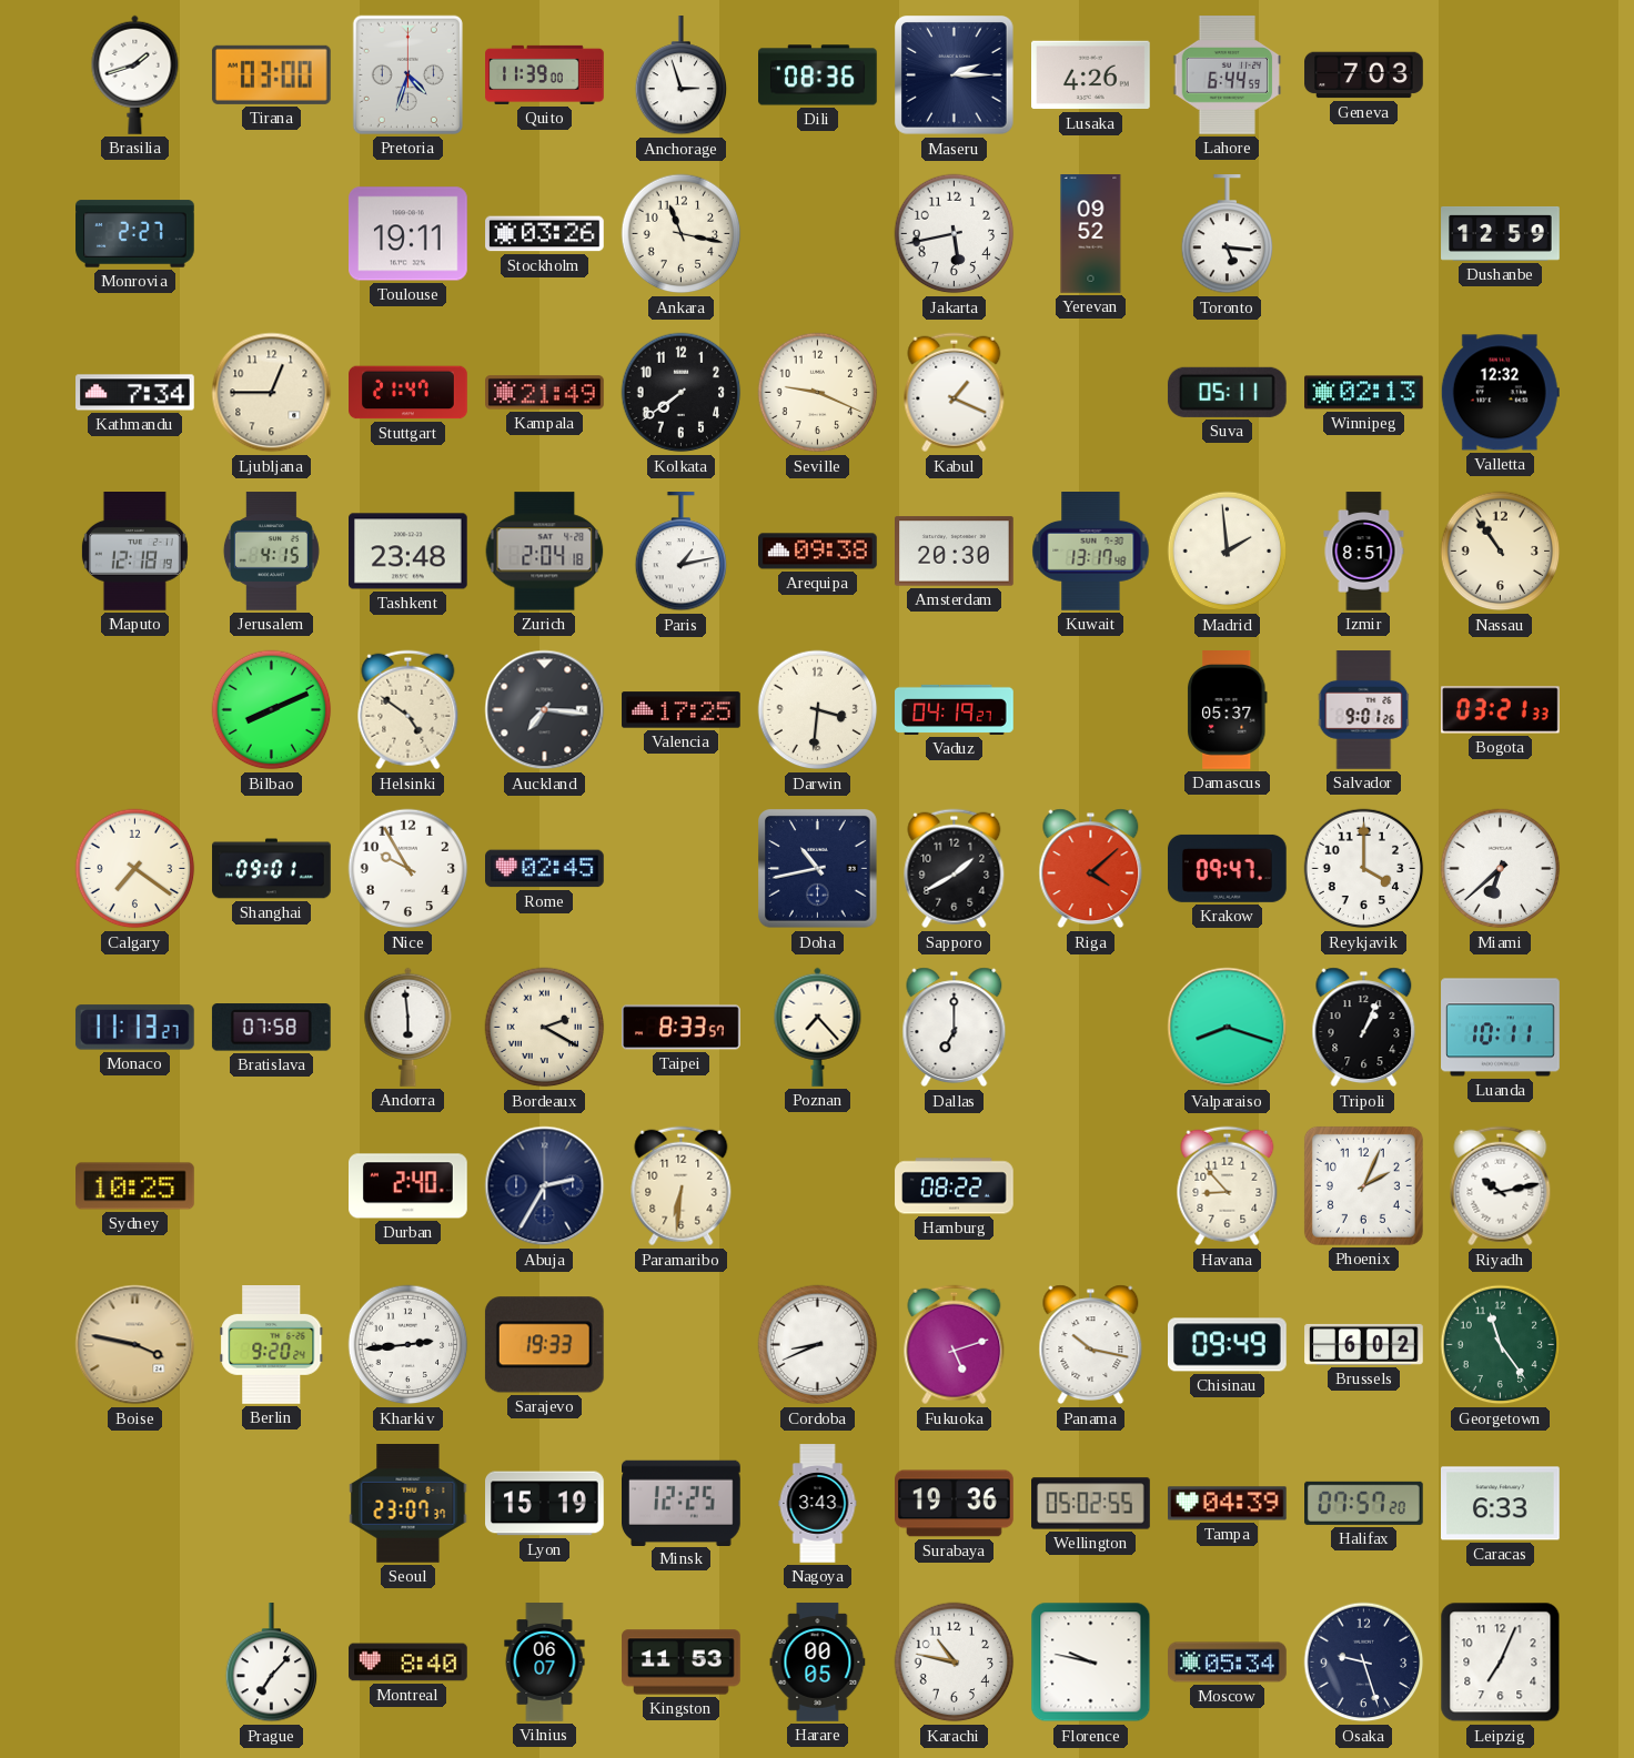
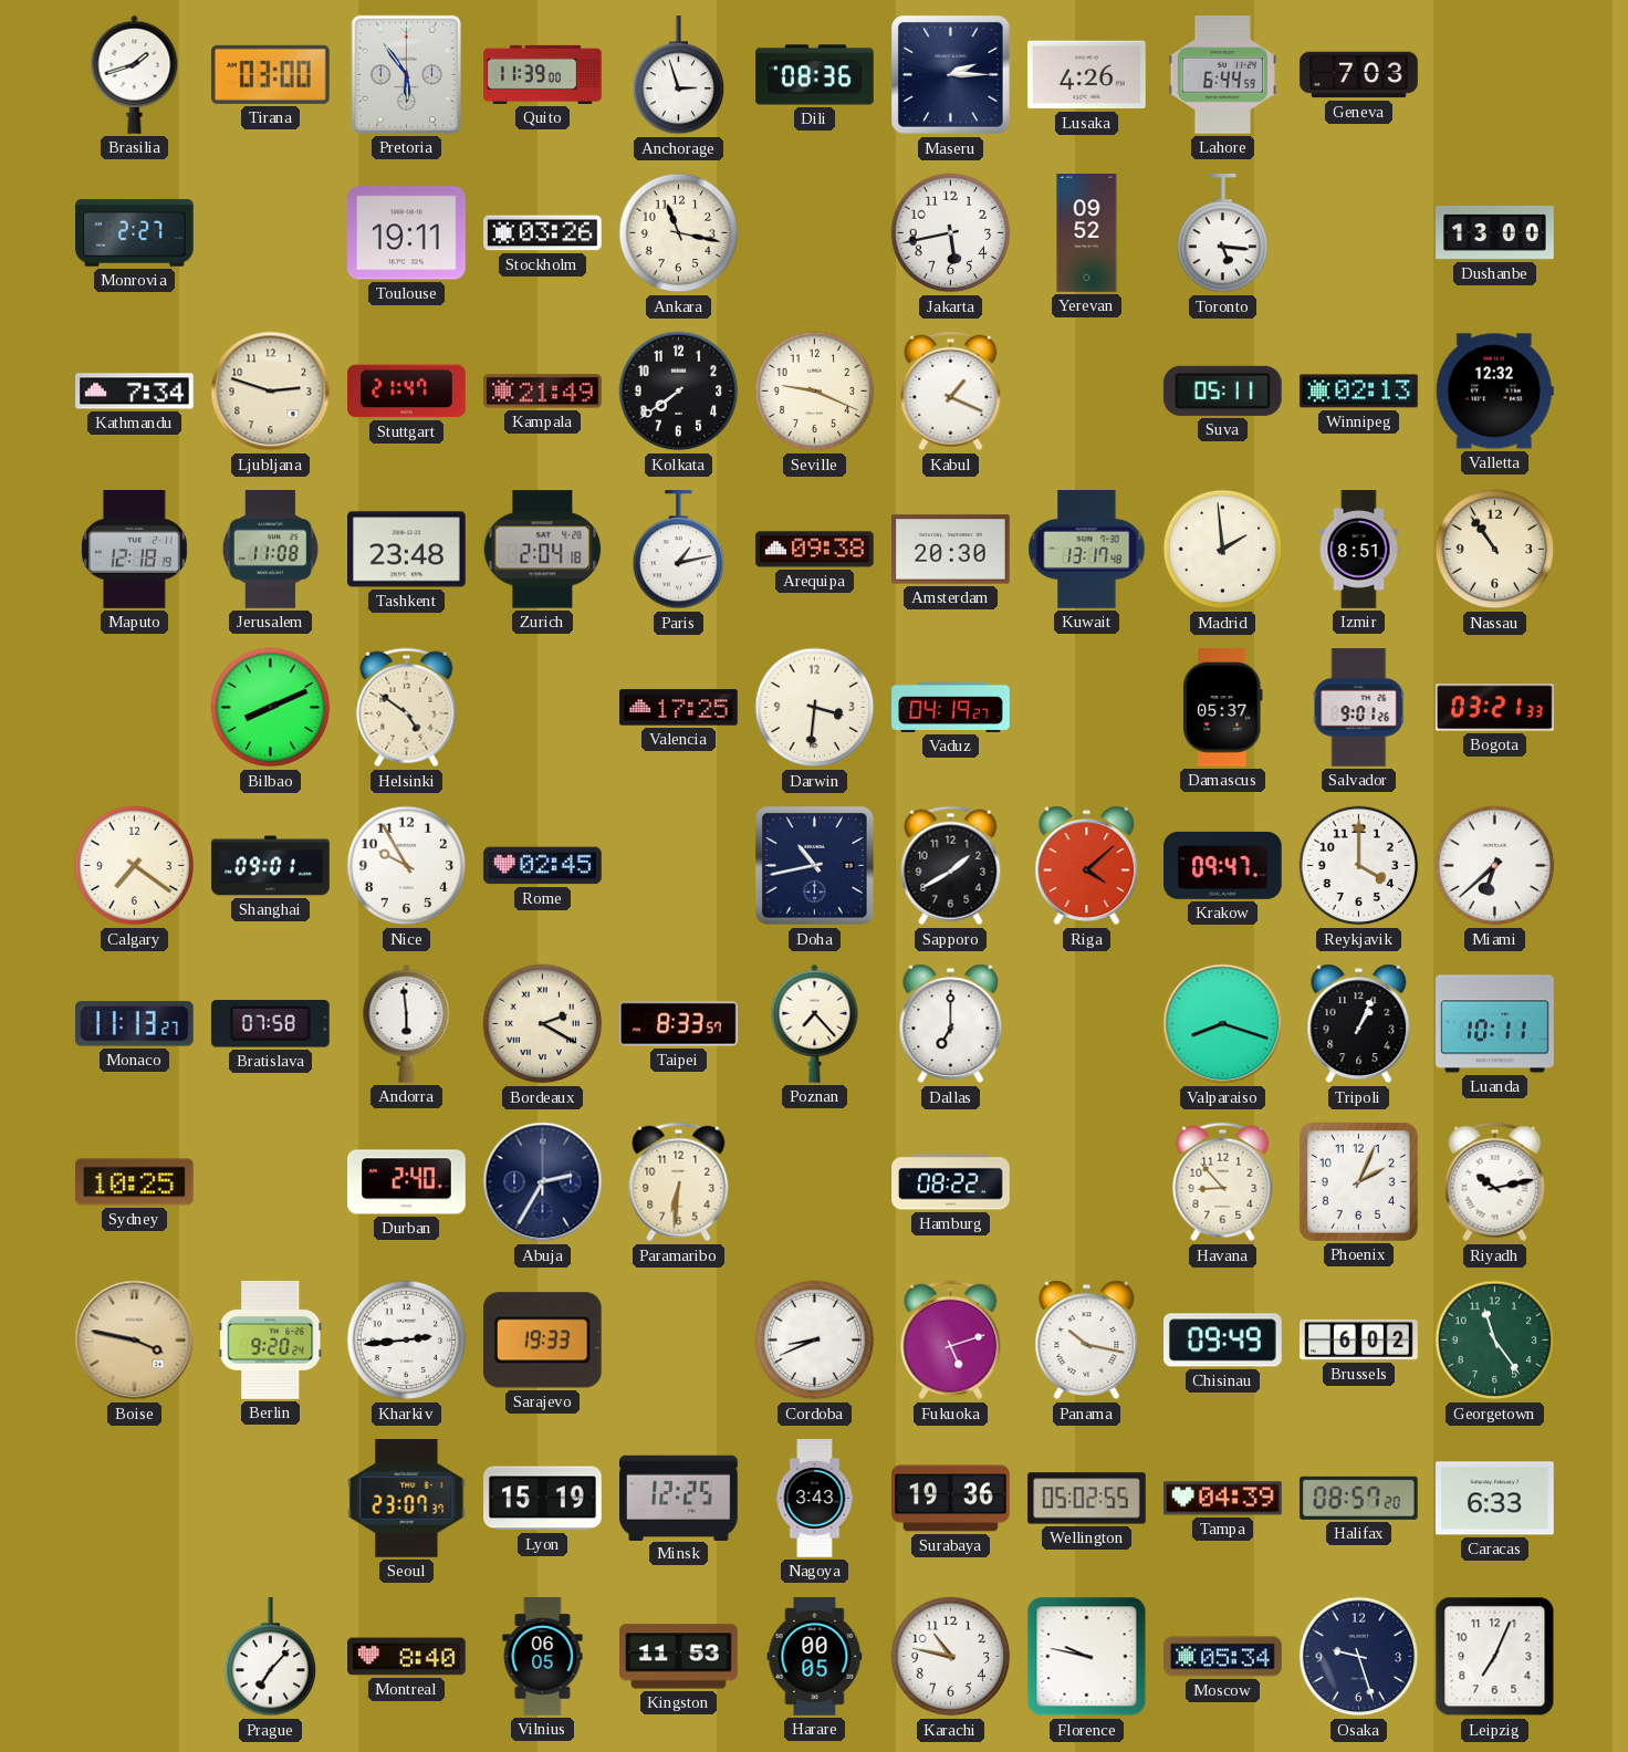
Pretoria: 4:33 -> 5:54 (406, 74)
Dushanbe: 12:59 -> 13:00 (1495, 232)
Ljubljana: 12:45 -> 2:48 (271, 392)
Jerusalem: 4:15 -> 11:08 (270, 550)
Auckland: 7:16 -> none (545, 710)
Halifax: 07:57 -> 08:57 (1359, 1498)
Vilnius: 06:07 -> 06:05 (543, 1657)
